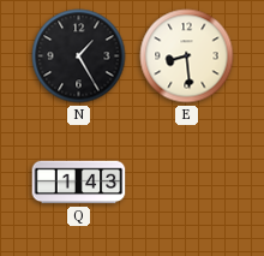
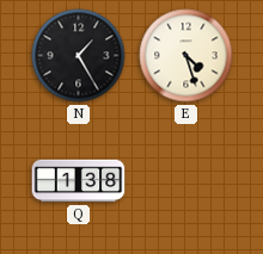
E: 8:29 -> 4:27 (186, 56)
Q: 1:43 -> 1:38 (79, 181)
